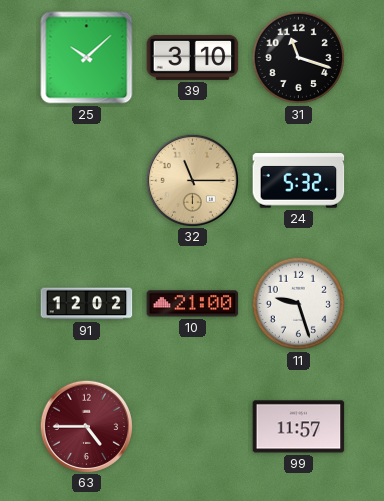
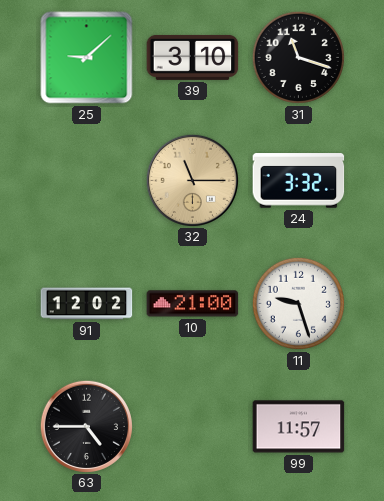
25: 10:08 -> 9:08 (87, 58)
24: 5:32 -> 3:32 (299, 181)
63 dial: burgundy -> black (86, 426)
